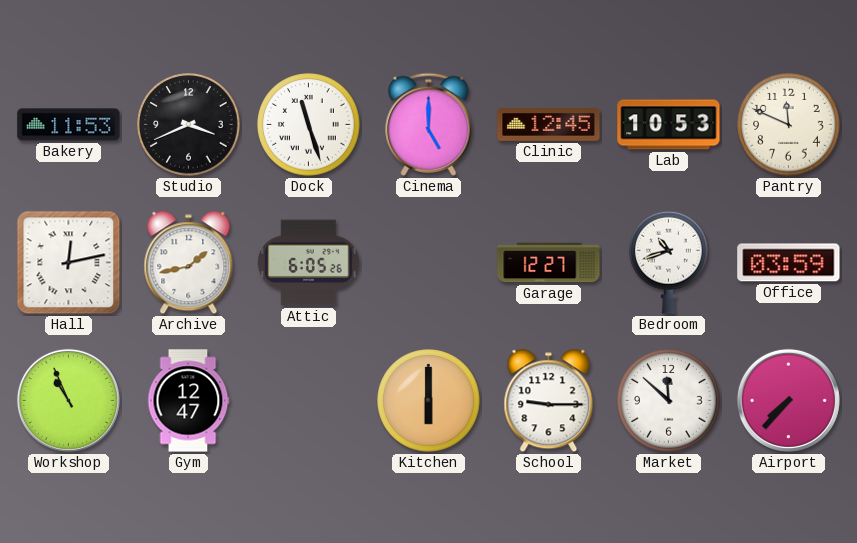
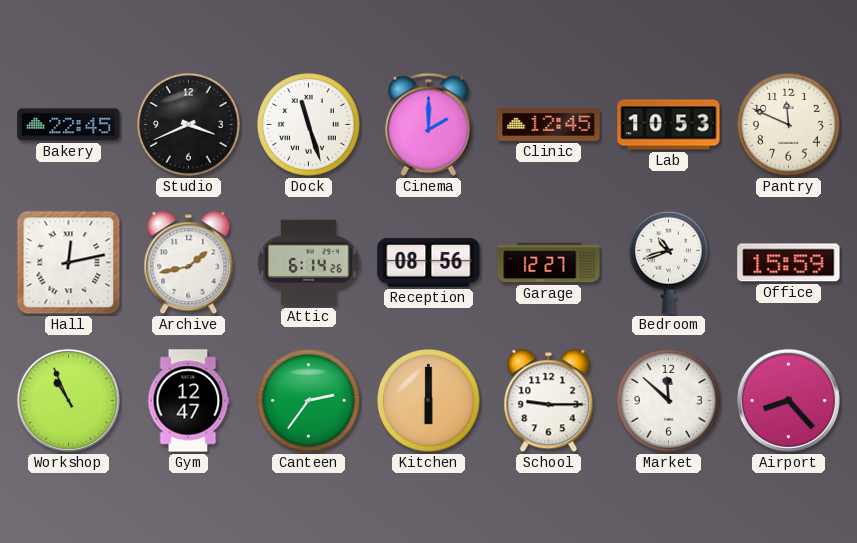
Bakery: 11:53 -> 22:45 (69, 125)
Cinema: 5:00 -> 2:00 (429, 124)
Attic: 6:05 -> 6:14 (309, 263)
Reception: none -> 08:56 (429, 263)
Office: 03:59 -> 15:59 (789, 263)
Canteen: none -> 2:36 (309, 401)
Airport: 7:37 -> 8:23 (788, 400)
